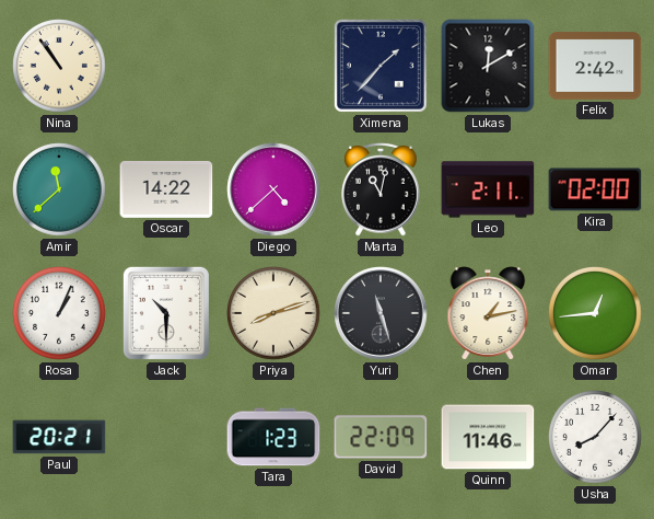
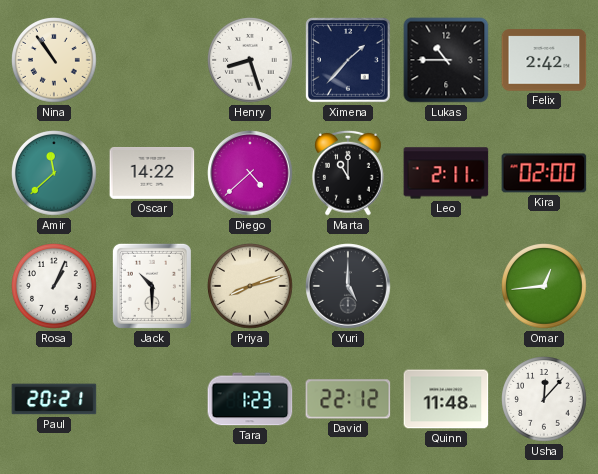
Henry: none -> 8:27 (250, 60)
Lukas: 12:10 -> 10:45 (446, 60)
Marta: 11:02 -> 11:00 (349, 173)
Yuri: 11:27 -> 5:00 (348, 286)
Chen: 1:13 -> none (488, 313)
David: 22:09 -> 22:12 (348, 399)
Quinn: 11:46 -> 11:48 (446, 399)
Usha: 8:07 -> 12:07 (544, 399)
